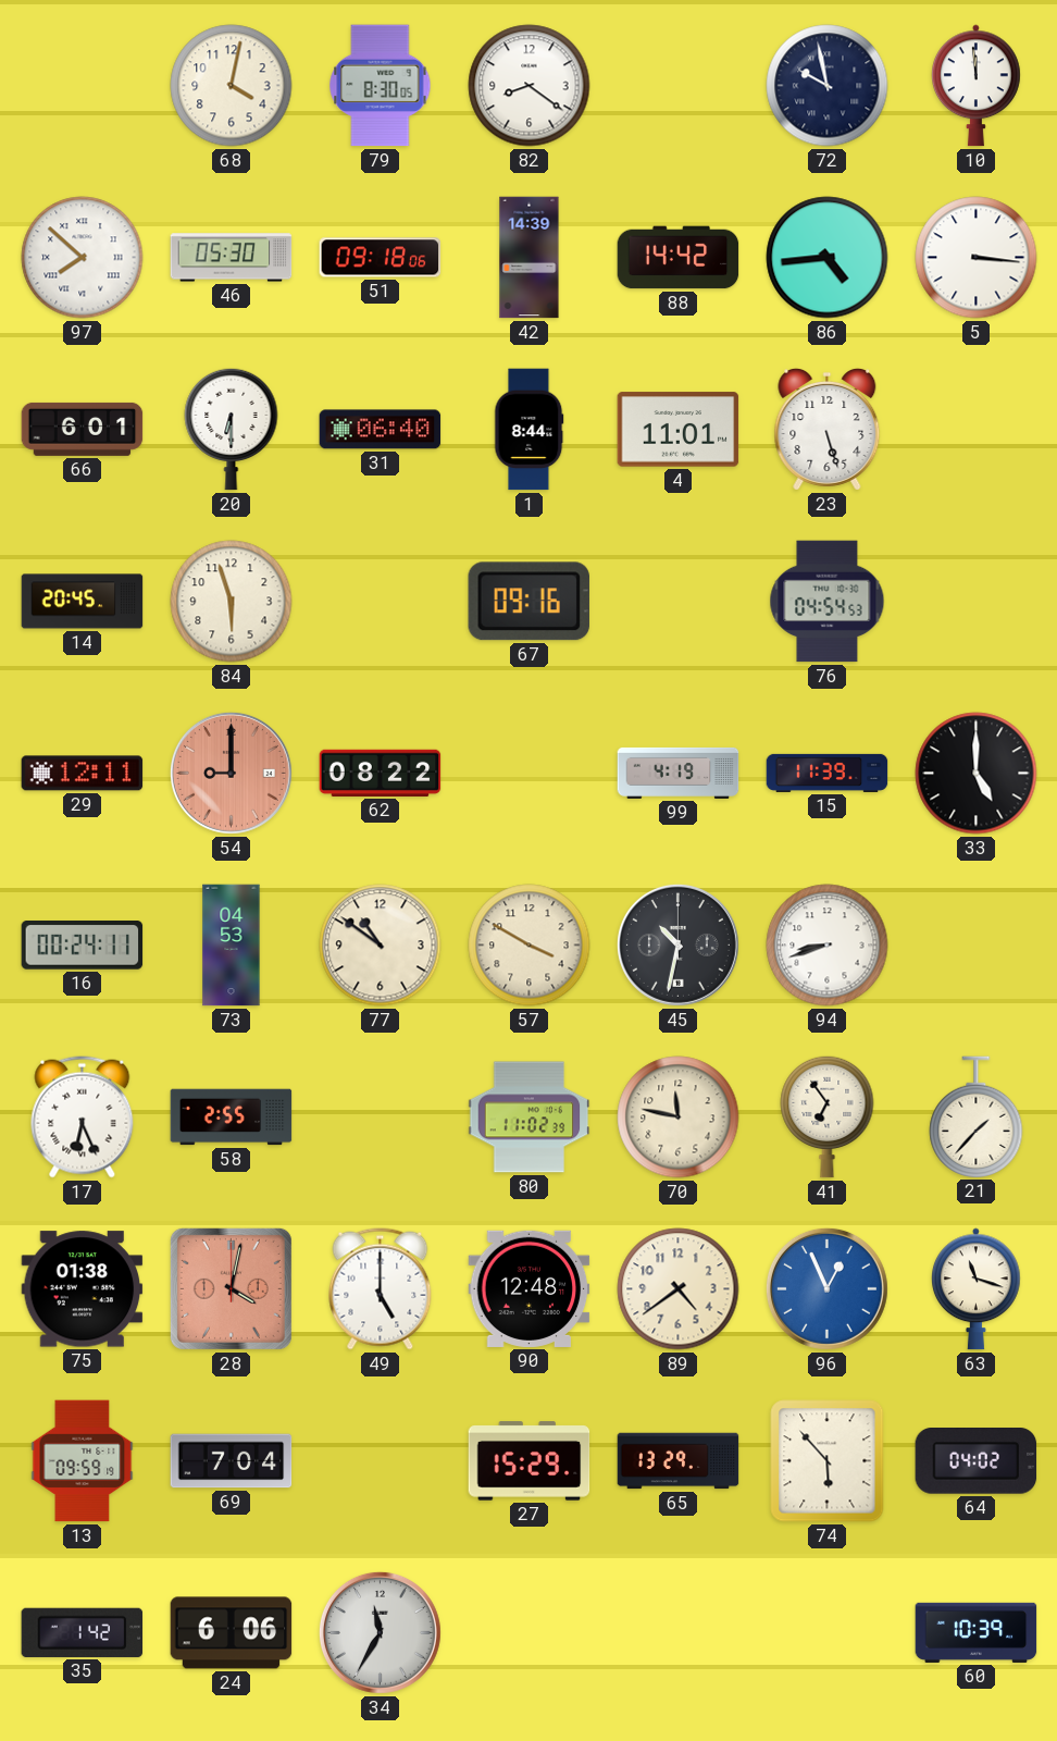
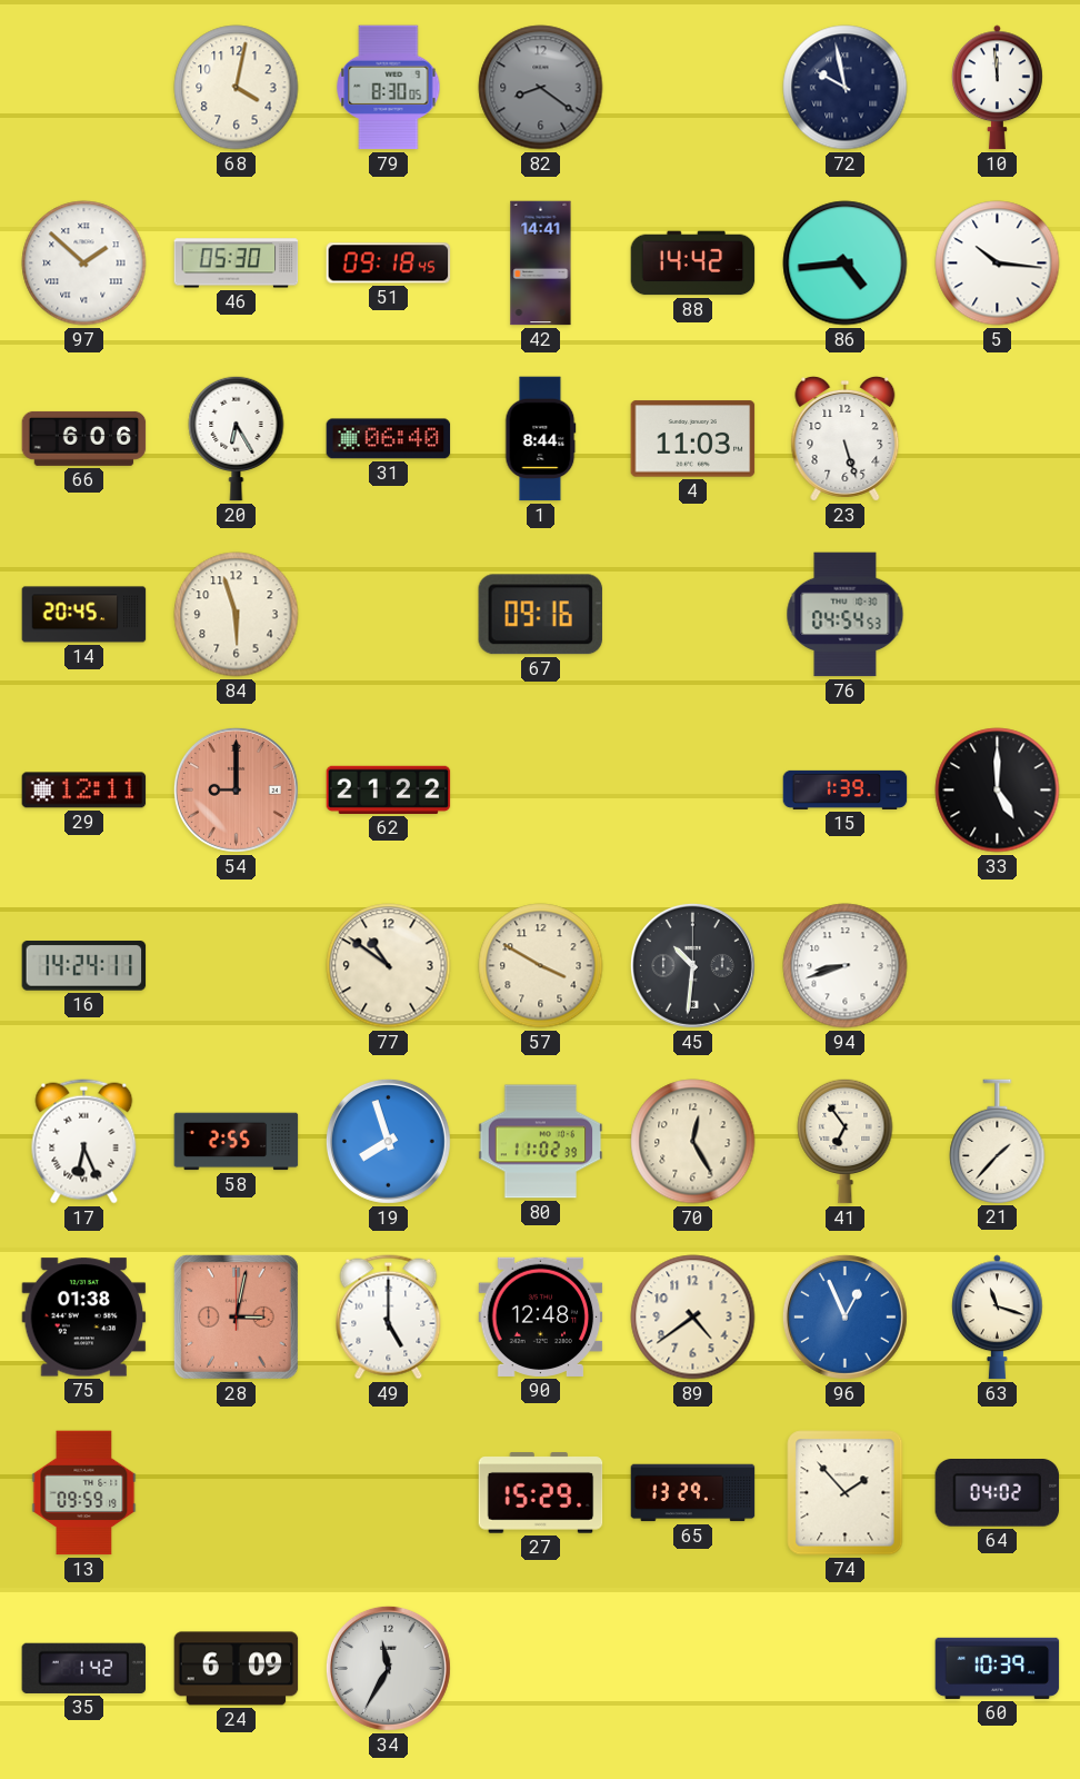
82 dial: white -> grey (541, 88)
97: 7:52 -> 1:52 (84, 264)
51: 09:18:06 -> 09:18:45 (389, 264)
42: 14:39 -> 14:41 (541, 264)
5: 3:16 -> 10:16 (998, 264)
66: 6:01 -> 6:06 (84, 438)
20: 6:30 -> 6:25 (237, 438)
4: 11:01 -> 11:03 (693, 439)
62: 08:22 -> 21:22 (389, 789)
99: 4:19 -> none (679, 773)
15: 11:39 -> 1:39 (846, 789)
16: 00:24 -> 14:24 (84, 966)
73: 04:53 -> none (232, 946)
45: 10:32 -> 10:31 (692, 965)
19: none -> 7:57 (388, 1141)
70: 11:47 -> 12:25 (693, 1142)
28: 4:02 -> 3:02 (236, 1316)
69: 7:04 -> none (232, 1461)
74: 5:53 -> 1:53 (846, 1493)
24: 6:06 -> 6:09 (237, 1669)
